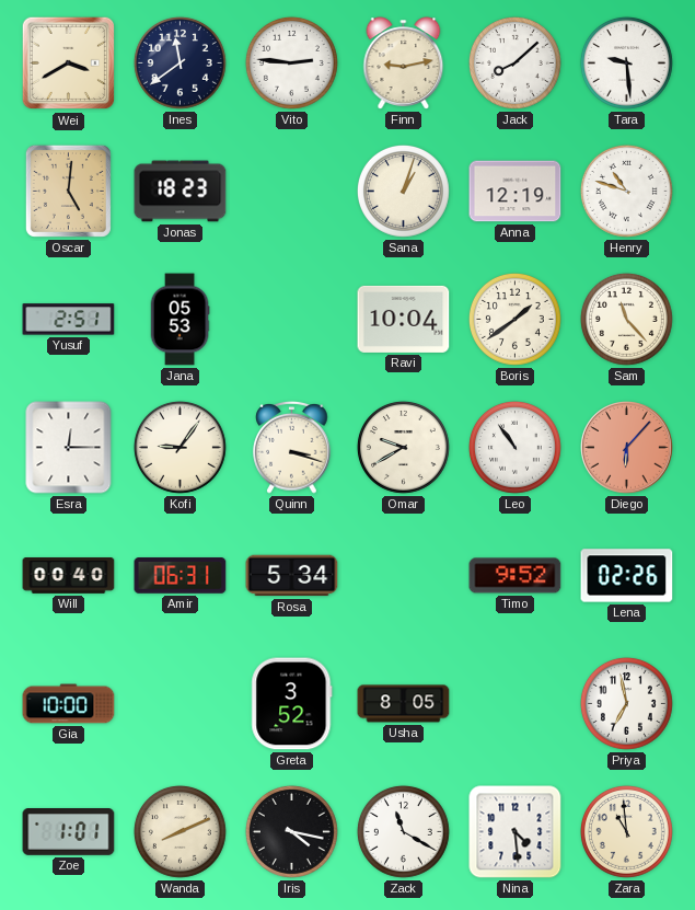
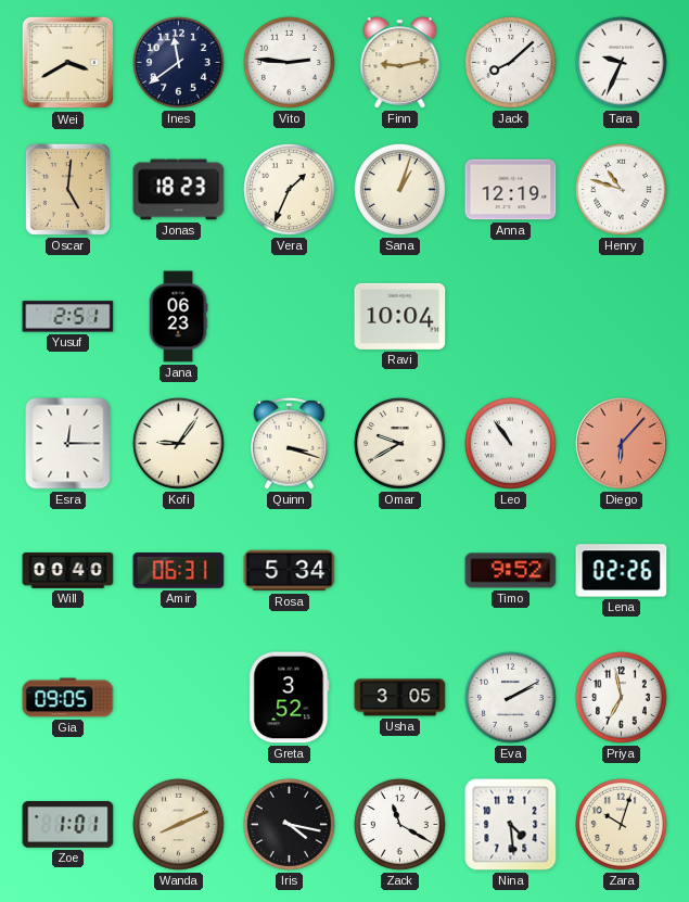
Tara: 9:29 -> 9:34 (621, 62)
Vera: none -> 1:34 (289, 189)
Jana: 05:53 -> 06:23 (178, 317)
Boris: 1:39 -> none (514, 319)
Sam: 11:23 -> none (626, 319)
Gia: 10:00 -> 09:05 (68, 698)
Usha: 8:05 -> 3:05 (400, 698)
Eva: none -> 2:10 (510, 697)
Zara: 10:59 -> 10:03 (621, 824)
